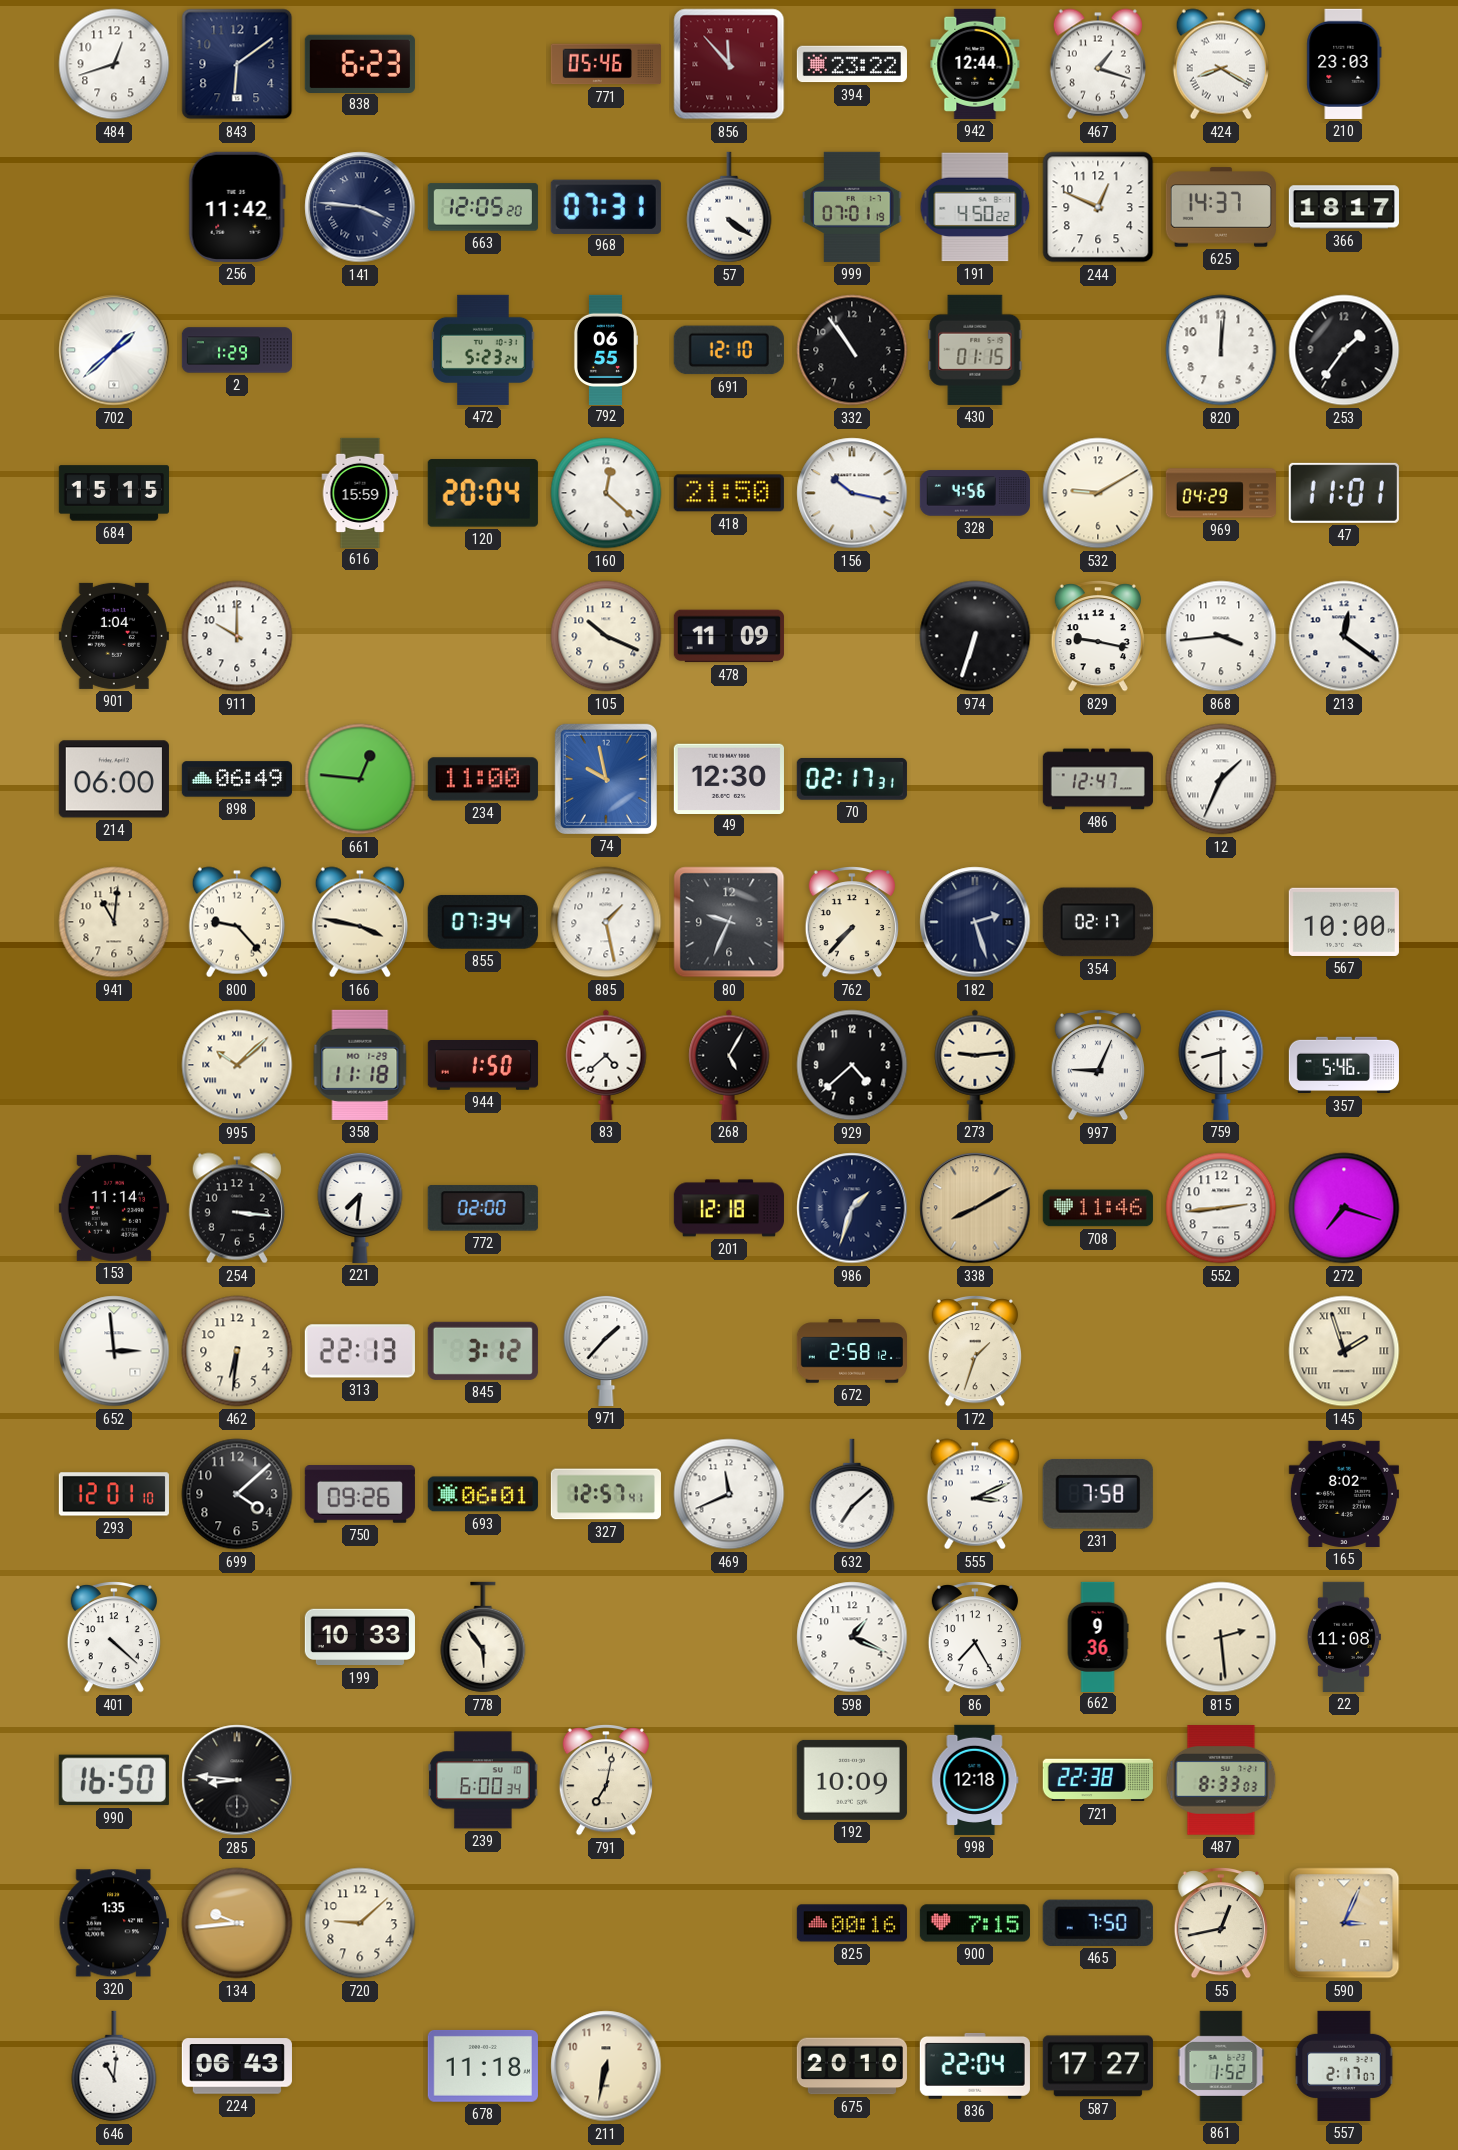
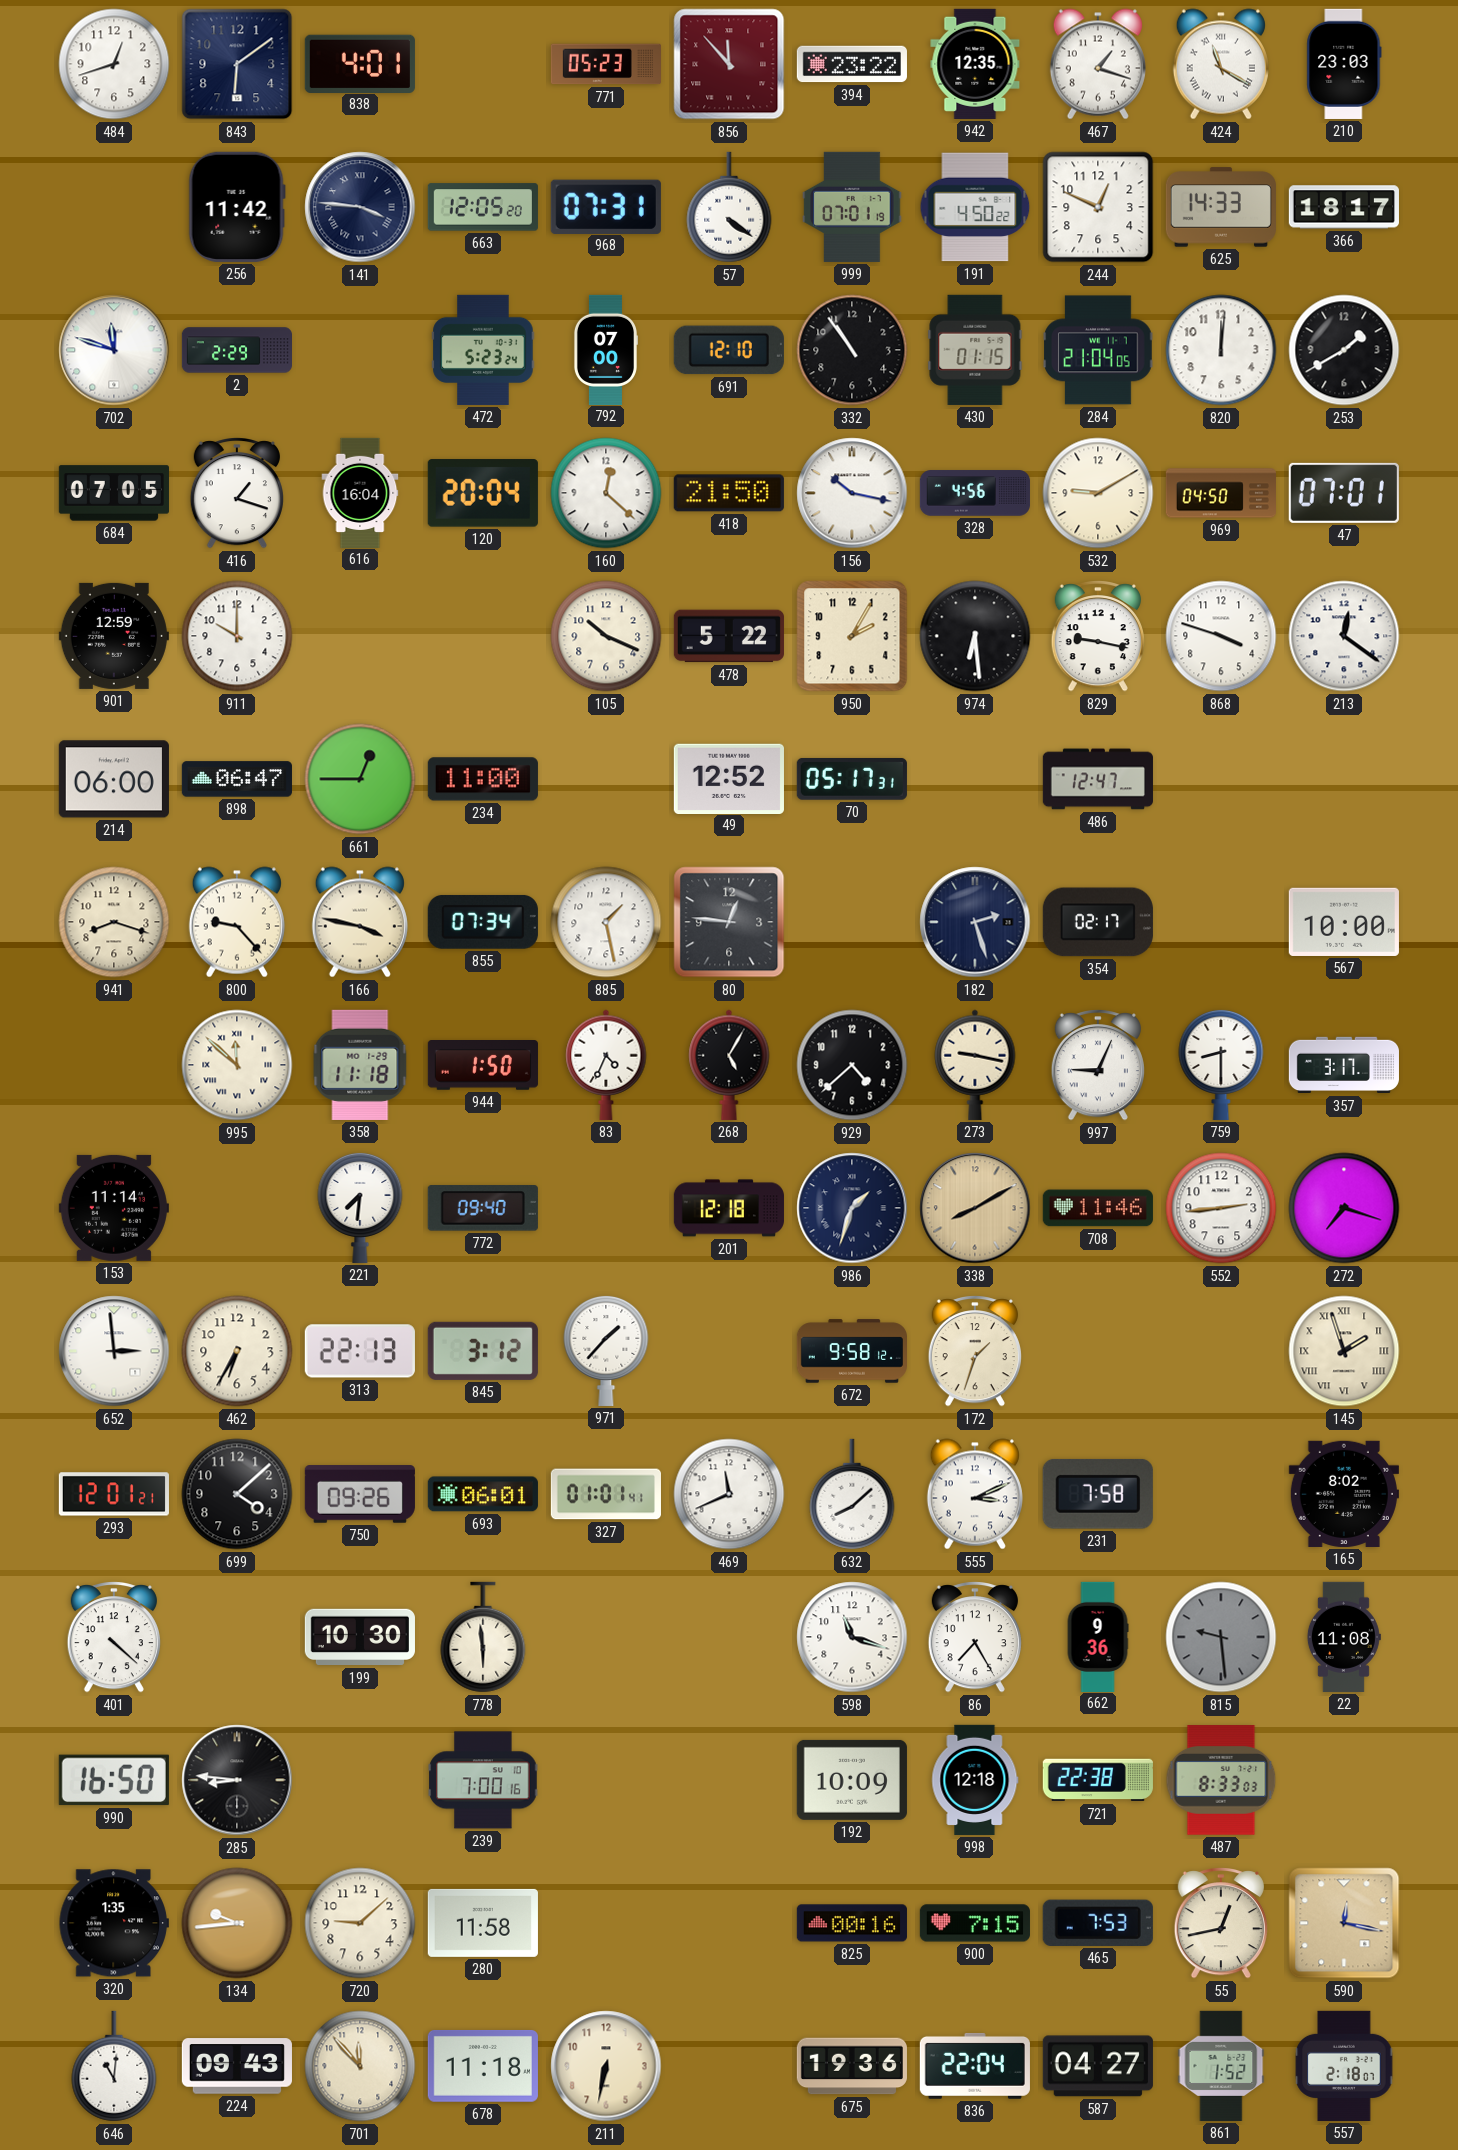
838: 6:23 -> 4:01 (360, 63)
771: 05:46 -> 05:23 (606, 64)
942: 12:44 -> 12:35 (975, 64)
424: 8:20 -> 11:20 (1221, 64)
625: 14:37 -> 14:33 (1221, 207)
702: 1:38 -> 11:48 (114, 350)
2: 1:29 -> 2:29 (236, 350)
792: 06:55 -> 07:00 (605, 349)
284: none -> 21:04 (1098, 350)
253: 1:36 -> 1:40 (1344, 350)
684: 15:15 -> 07:05 (114, 493)
416: none -> 1:18 (237, 494)
616: 15:59 -> 16:04 (360, 492)
969: 04:29 -> 04:50 (1221, 493)
47: 11:01 -> 07:01 (1344, 493)
901: 1:04 -> 12:59 (114, 636)
478: 11:09 -> 5:22 (729, 636)
950: none -> 2:05 (852, 636)
974: 6:33 -> 6:29 (975, 636)
868: 3:44 -> 3:48 (1221, 636)
898: 06:49 -> 06:47 (237, 779)
661: 12:46 -> 12:45 (360, 779)
74: 9:58 -> none (606, 779)
49: 12:30 -> 12:52 (729, 778)
70: 02:17 -> 05:17 (852, 779)
12: 1:34 -> none (1221, 779)
941: 11:01 -> 8:18 (114, 922)
80: 9:34 -> 12:46 (729, 922)
762: 7:37 -> none (852, 923)
995: 10:08 -> 11:52 (237, 1065)
83: 4:38 -> 4:34 (606, 1065)
273: 9:14 -> 9:17 (975, 1065)
357: 5:46 -> 3:17 (1343, 1065)
254: 3:16 -> none (237, 1208)
772: 02:00 -> 09:40 (483, 1208)
462: 6:31 -> 6:35 (237, 1351)
672: 2:58 -> 9:58 (851, 1351)
293: 12:01:10 -> 12:01:21 (114, 1494)
327: 12:57 -> 01:01 (606, 1494)
632: 7:08 -> 8:08 (852, 1494)
199: 10:33 -> 10:30 (360, 1637)
778: 5:54 -> 5:59 (483, 1637)
598: 1:19 -> 11:18 (852, 1637)
815: 2:29 -> 9:29 (1221, 1637)
815 dial: cream -> grey (1221, 1637)
239: 6:00 -> 7:00 (483, 1780)
791: 7:02 -> none (606, 1781)
280: none -> 11:58 (483, 1923)
465: 7:50 -> 7:53 (1098, 1923)
590: 3:04 -> 12:17 (1344, 1923)
224: 06:43 -> 09:43 (237, 2066)
701: none -> 11:53 (360, 2066)
675: 20:10 -> 19:36 (851, 2066)
587: 17:27 -> 04:27 (1098, 2066)
557: 2:17 -> 2:18 (1344, 2066)
